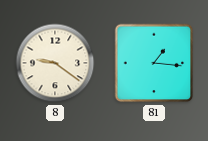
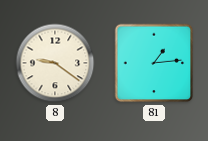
81: 1:16 -> 1:14 (154, 63)
